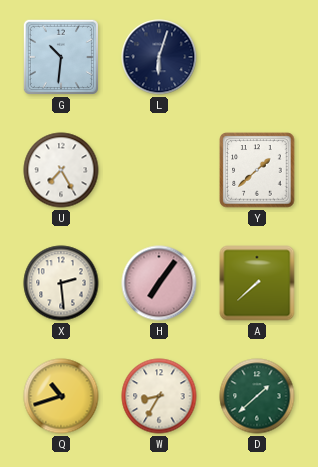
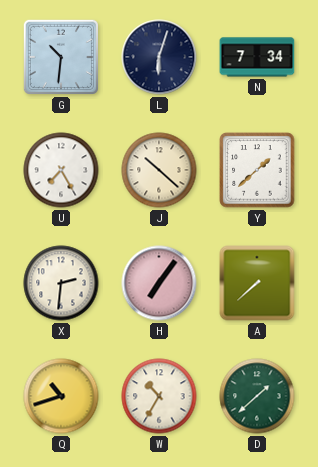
N: none -> 7:34 (257, 57)
J: none -> 10:22 (159, 170)
X: 2:29 -> 2:31 (61, 283)
W: 8:35 -> 10:35 (159, 396)
